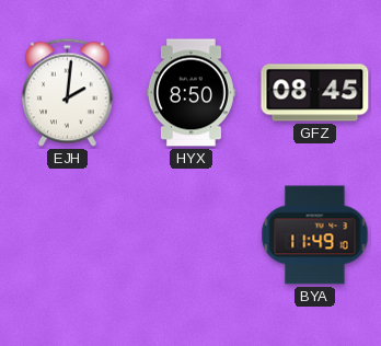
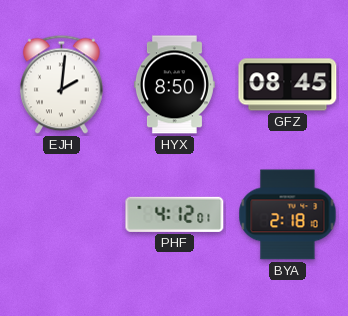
PHF: none -> 4:12 (175, 214)
BYA: 11:49 -> 2:18 (288, 215)
